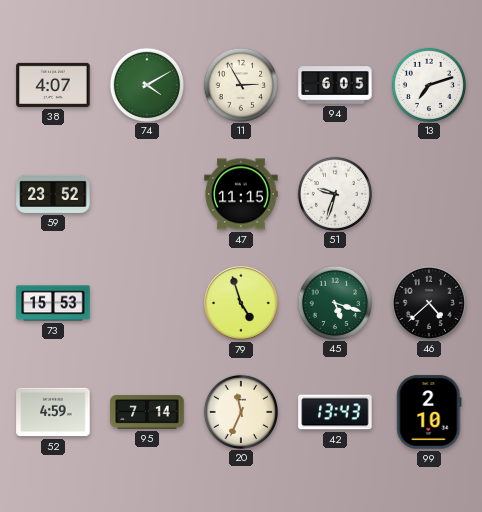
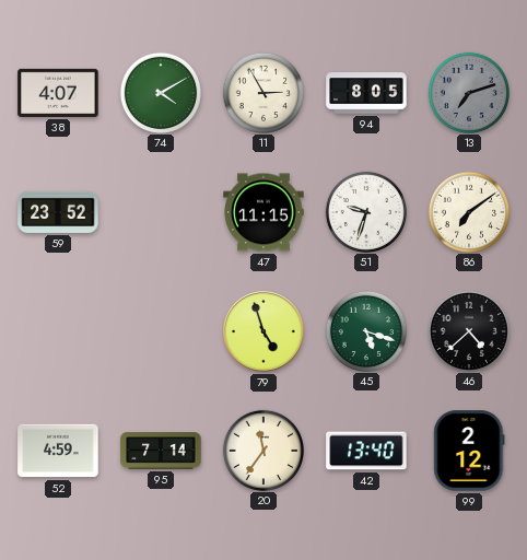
94: 6:05 -> 8:05 (366, 93)
13 dial: white -> grey (469, 92)
86: none -> 7:09 (469, 211)
73: 15:53 -> none (53, 303)
20: 11:34 -> 11:36 (263, 450)
42: 13:43 -> 13:40 (366, 451)
99: 2:10 -> 2:12 (469, 451)
